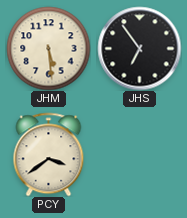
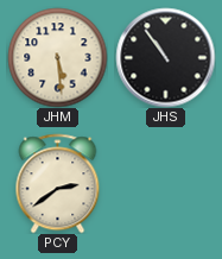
JHS: 6:54 -> 10:54 (165, 57)
PCY: 3:39 -> 2:39 (58, 183)
